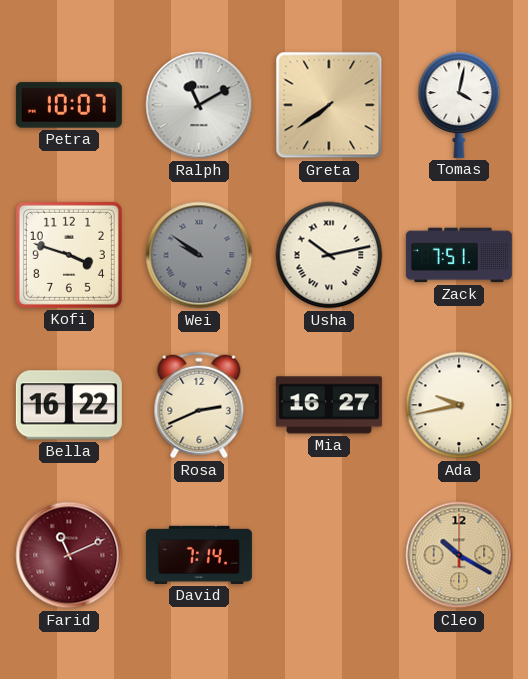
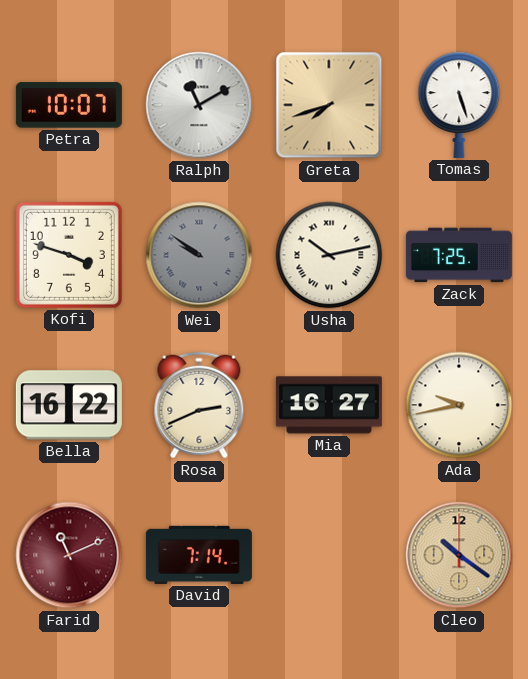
Greta: 7:39 -> 7:42 (329, 105)
Tomas: 4:02 -> 5:27 (459, 105)
Zack: 7:51 -> 7:25 (459, 255)
Cleo: 10:20 -> 10:21 (459, 555)
